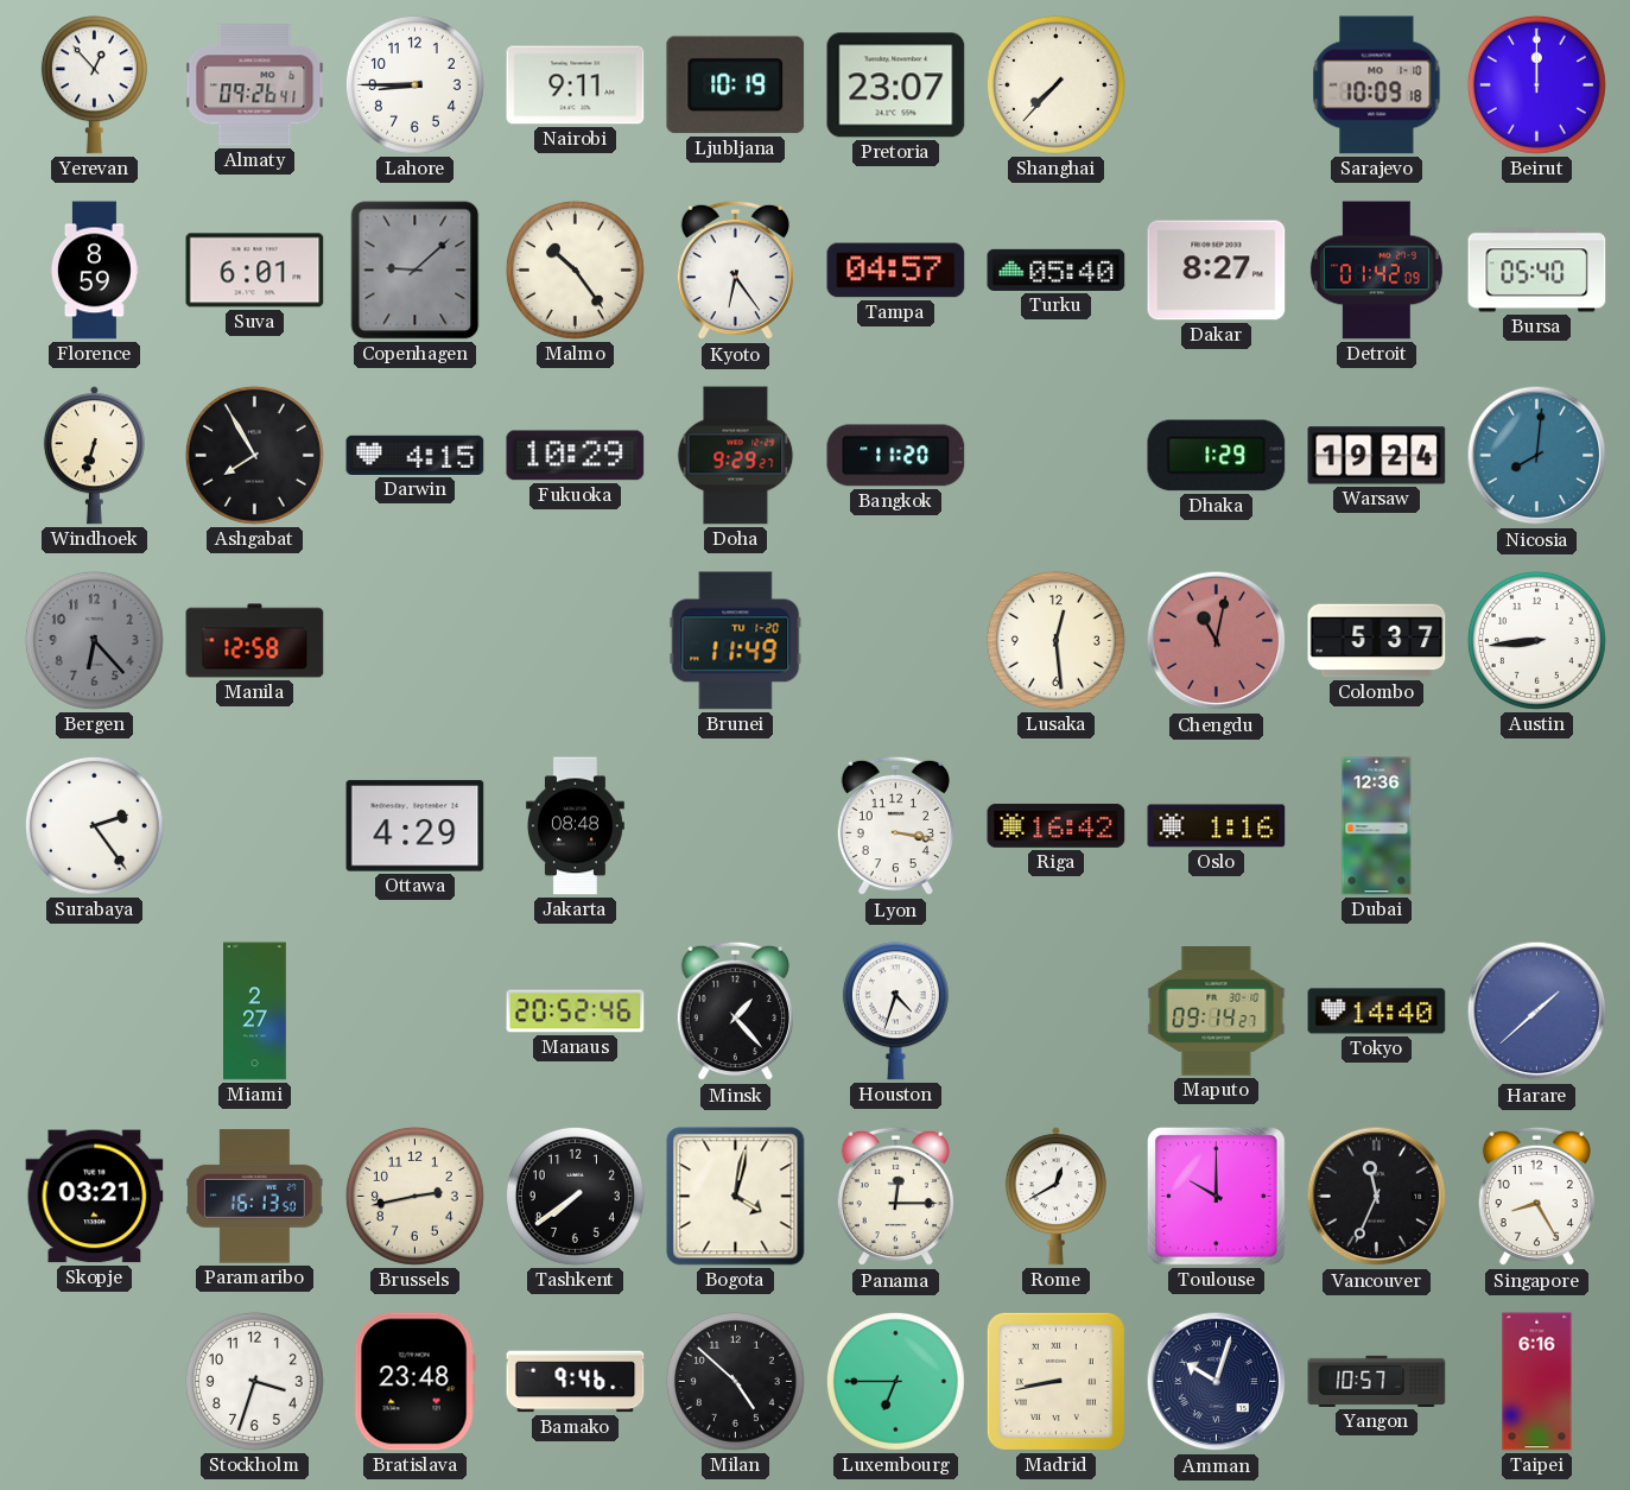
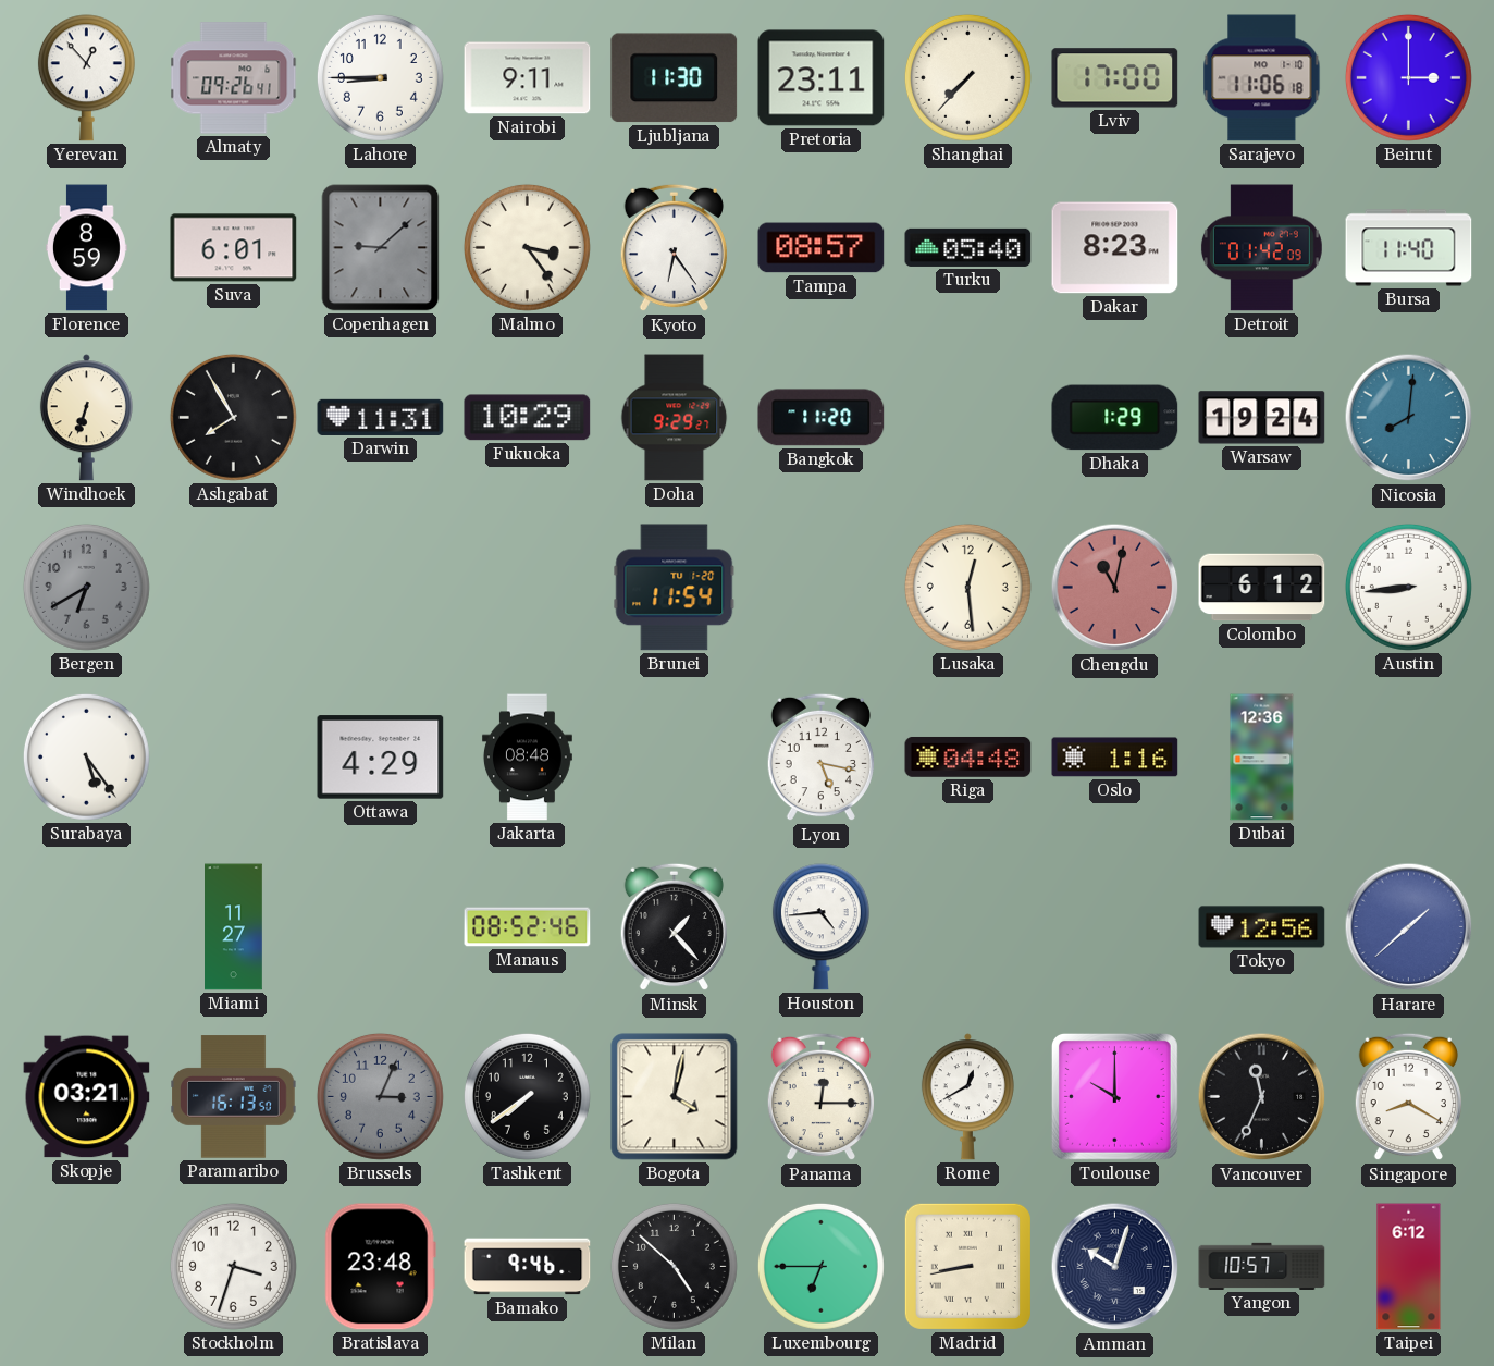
Ljubljana: 10:19 -> 11:30 (675, 78)
Pretoria: 23:07 -> 23:11 (822, 78)
Lviv: none -> 17:00 (1115, 78)
Sarajevo: 10:09 -> 11:06 (1262, 78)
Beirut: 12:00 -> 3:00 (1408, 77)
Malmo: 10:24 -> 3:24 (527, 247)
Tampa: 04:57 -> 08:57 (822, 248)
Dakar: 8:27 -> 8:23 (1115, 248)
Bursa: 05:40 -> 11:40 (1409, 248)
Darwin: 4:15 -> 11:31 (381, 417)
Bergen: 6:23 -> 6:40 (86, 587)
Manila: 12:58 -> none (255, 641)
Brunei: 11:49 -> 11:54 (675, 588)
Colombo: 5:37 -> 6:12 (1262, 588)
Surabaya: 2:24 -> 5:24 (86, 756)
Lyon: 3:17 -> 5:17 (820, 758)
Riga: 16:42 -> 04:48 (968, 756)
Miami: 2:27 -> 11:27 (234, 927)
Manaus: 20:52 -> 08:52 (528, 927)
Houston: 4:33 -> 4:44 (820, 927)
Maputo: 09:14 -> none (1217, 1012)
Tokyo: 14:40 -> 12:56 (1262, 927)
Brussels: 2:43 -> 3:04 (380, 1096)
Brussels dial: cream -> grey (380, 1096)
Singapore: 8:25 -> 8:20 (1408, 1097)
Taipei: 6:16 -> 6:12 (1409, 1267)
